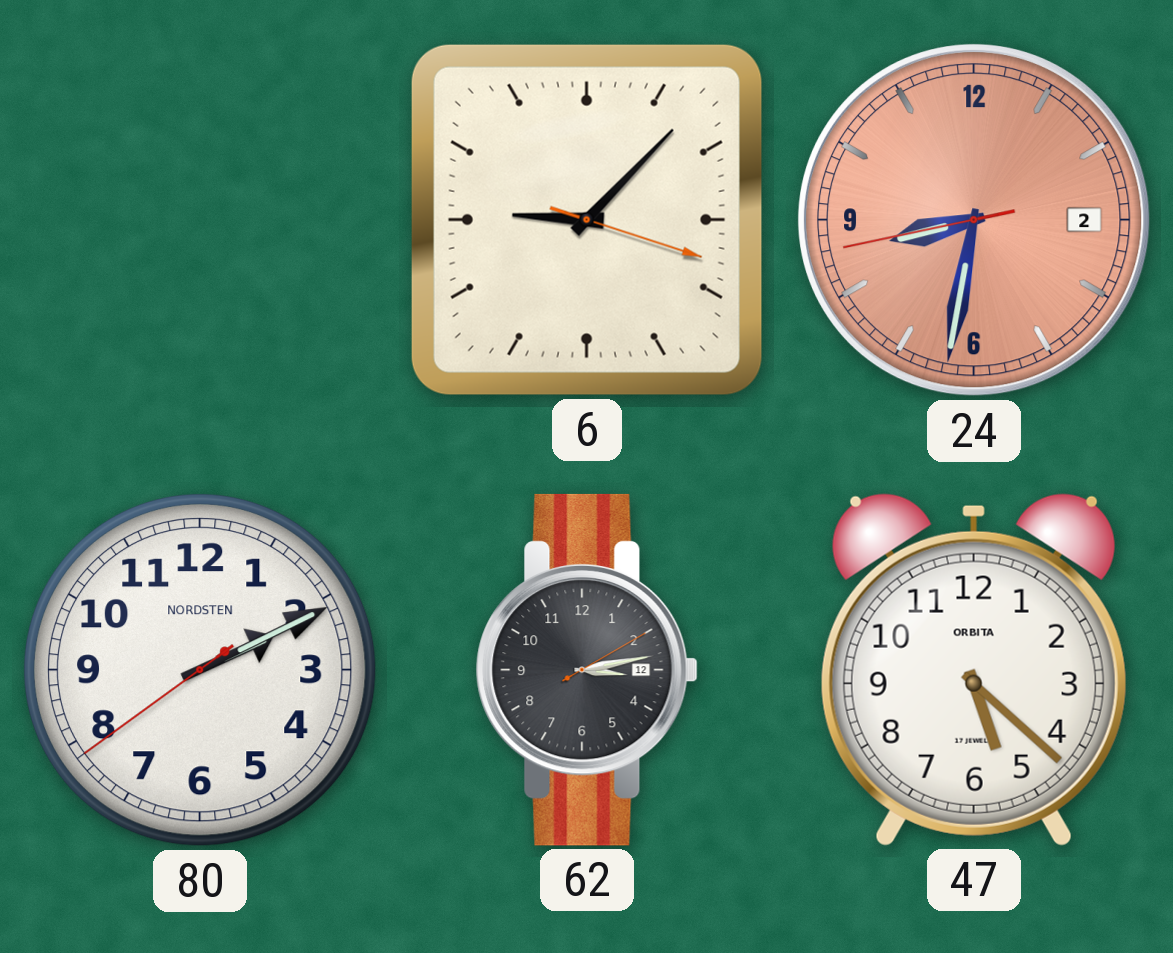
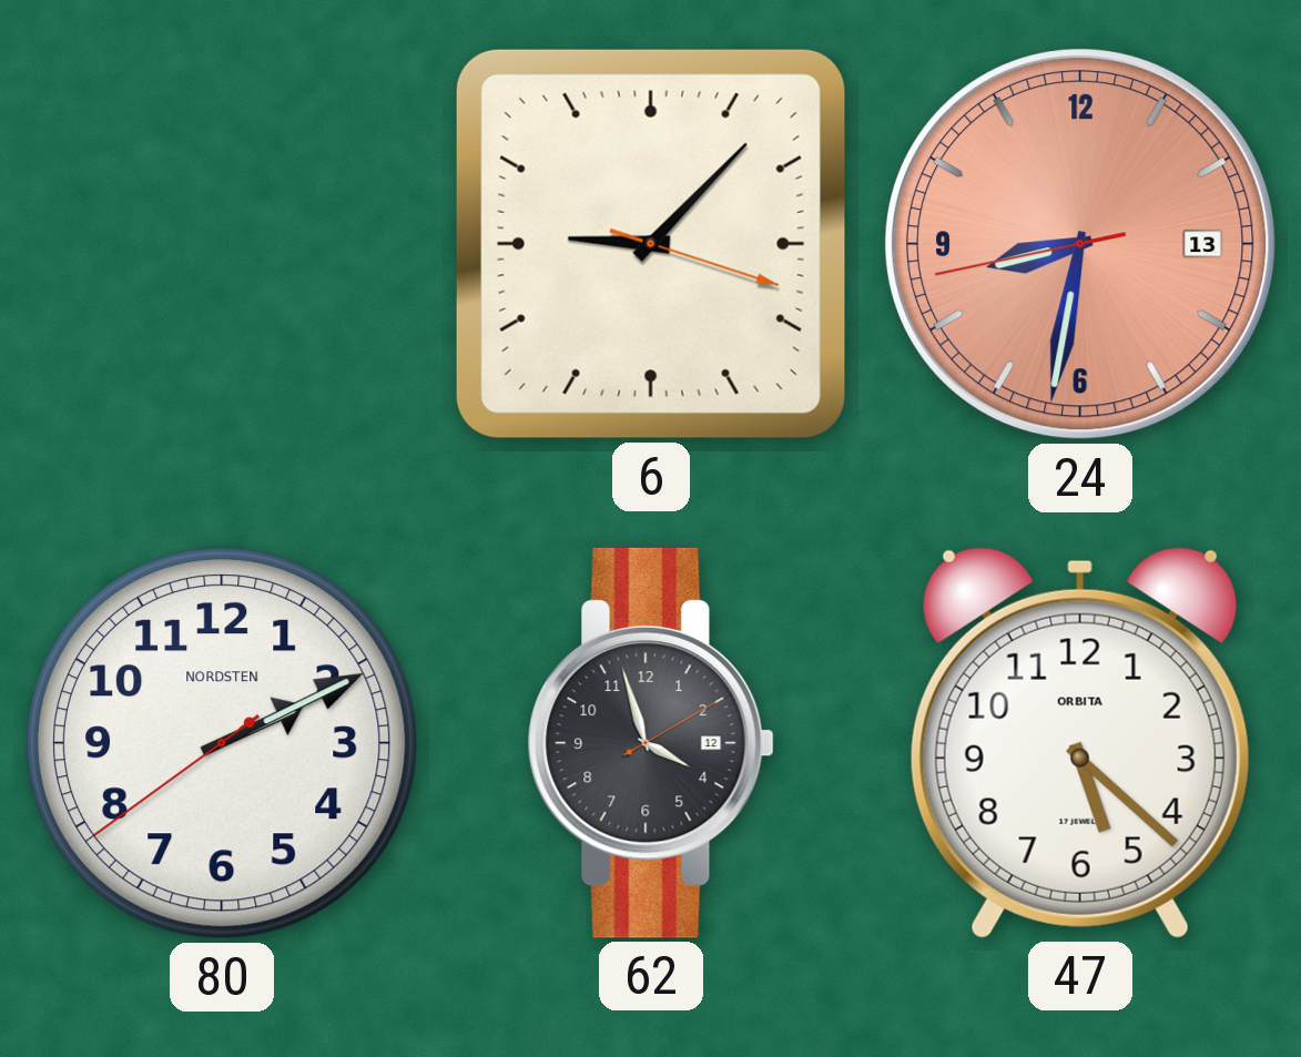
24 date: 2 -> 13 (1081, 245)
62: 3:13 -> 3:57 (651, 743)
